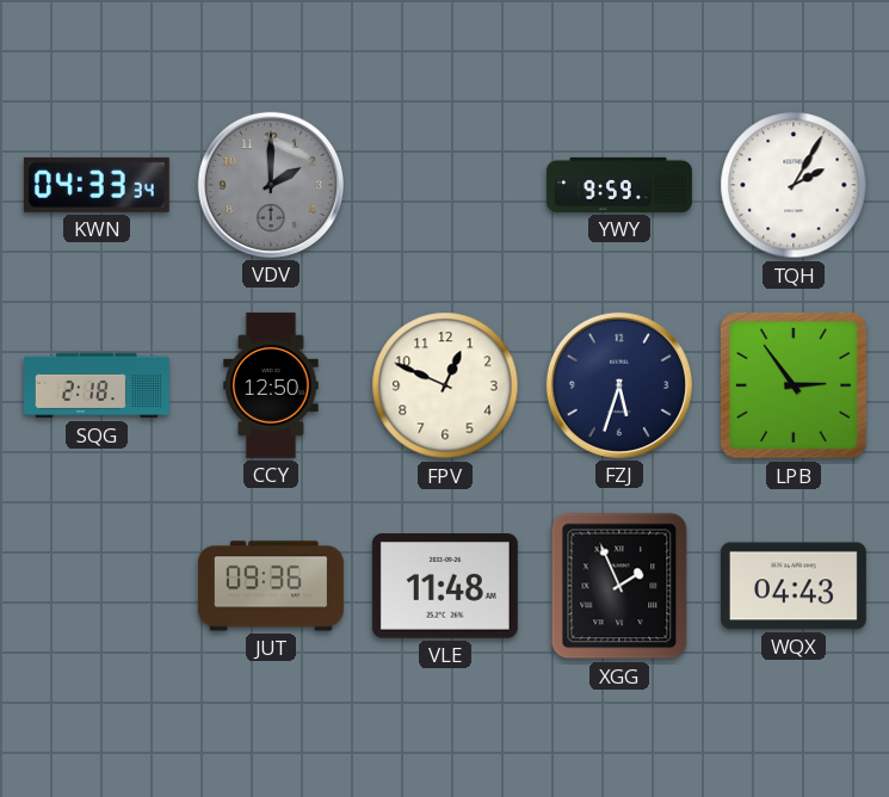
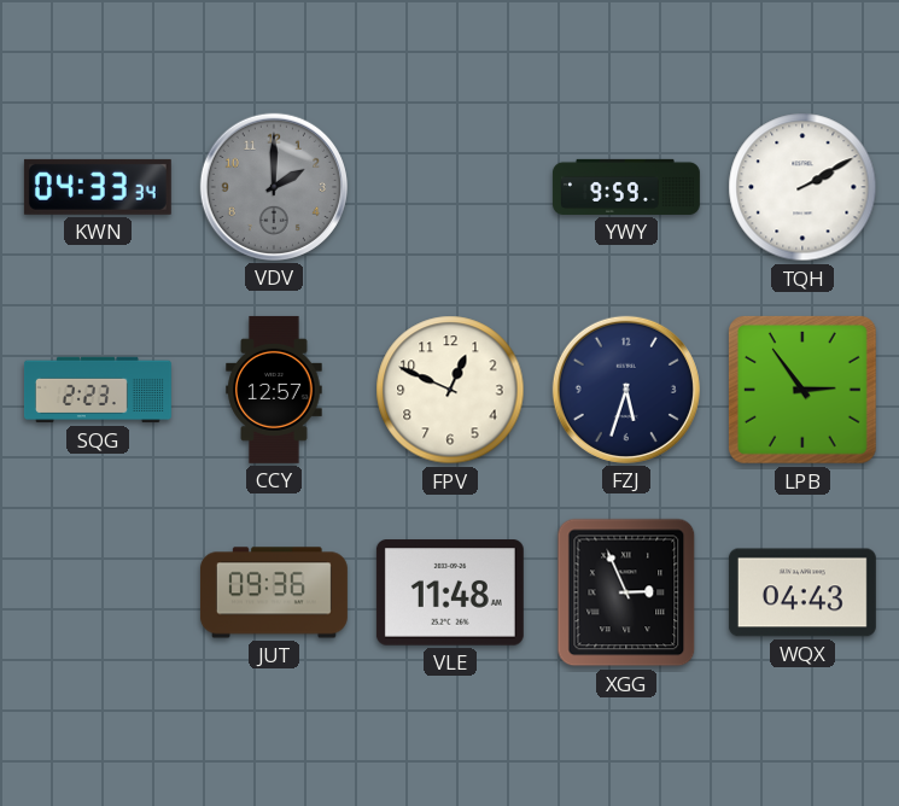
TQH: 2:05 -> 2:10 (802, 187)
SQG: 2:18 -> 2:23 (98, 390)
CCY: 12:50 -> 12:57 (274, 390)
XGG: 1:56 -> 2:56 (626, 592)
